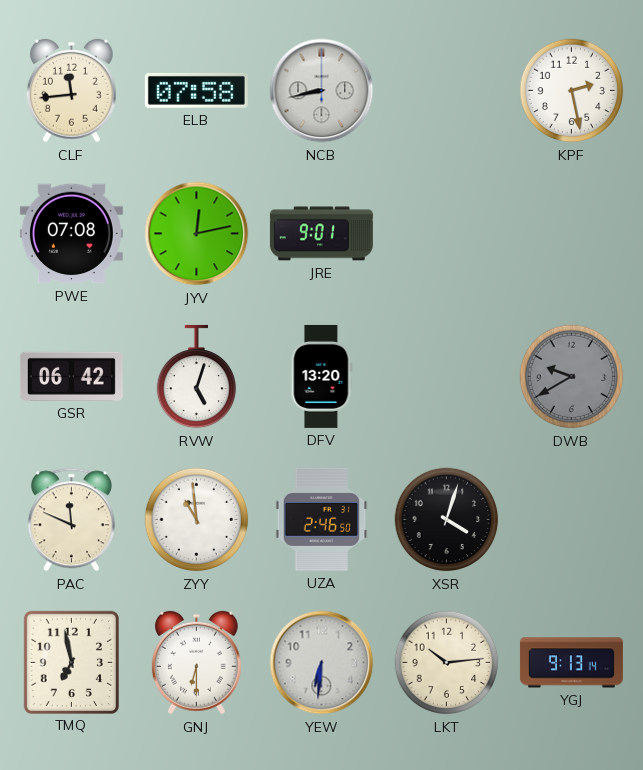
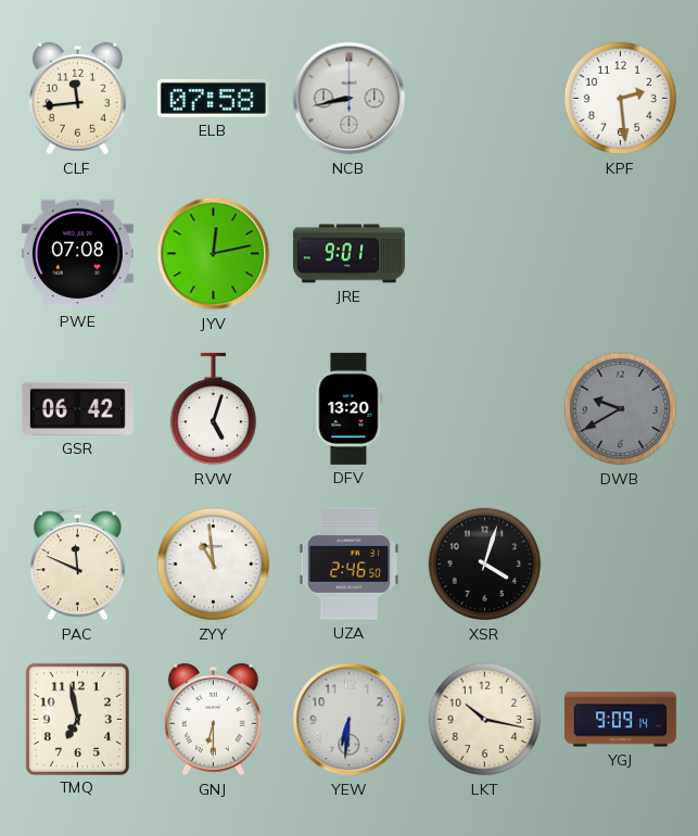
KPF: 2:28 -> 2:29 (621, 99)
LKT: 10:14 -> 10:17 (485, 720)
YGJ: 9:13 -> 9:09 (620, 720)
